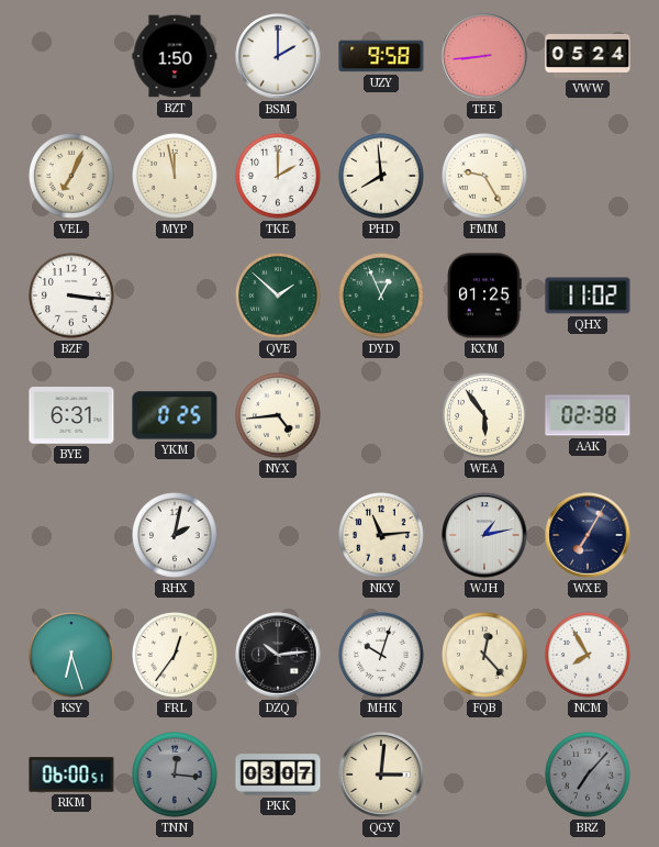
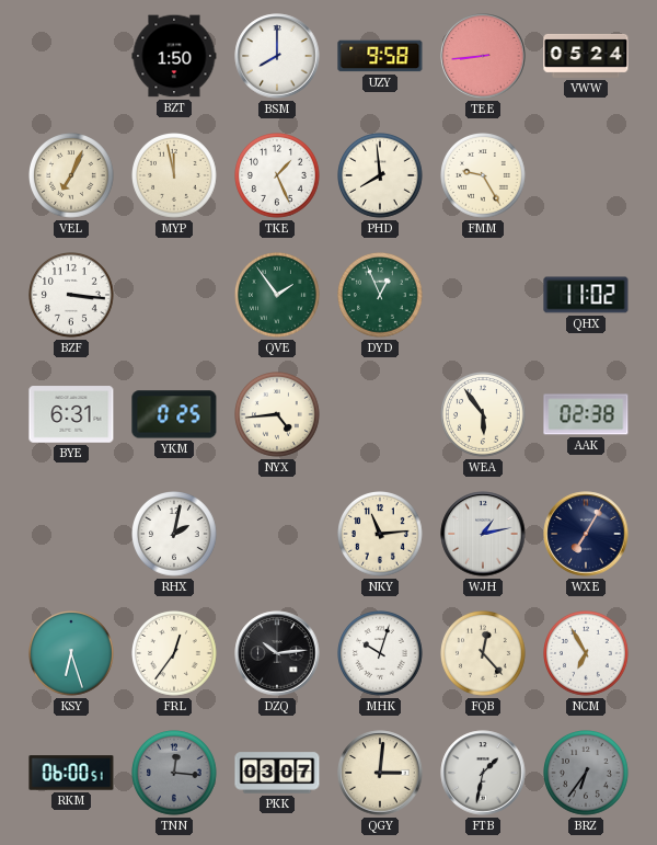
BSM: 2:00 -> 8:00 (277, 56)
TKE: 2:00 -> 1:26 (278, 176)
QVE: 1:52 -> 1:54 (278, 296)
KXM: 01:25 -> none (485, 296)
NCM: 7:55 -> 6:55 (587, 654)
FTB: none -> 1:32 (483, 773)
BRZ: 7:07 -> 6:36 (587, 774)
